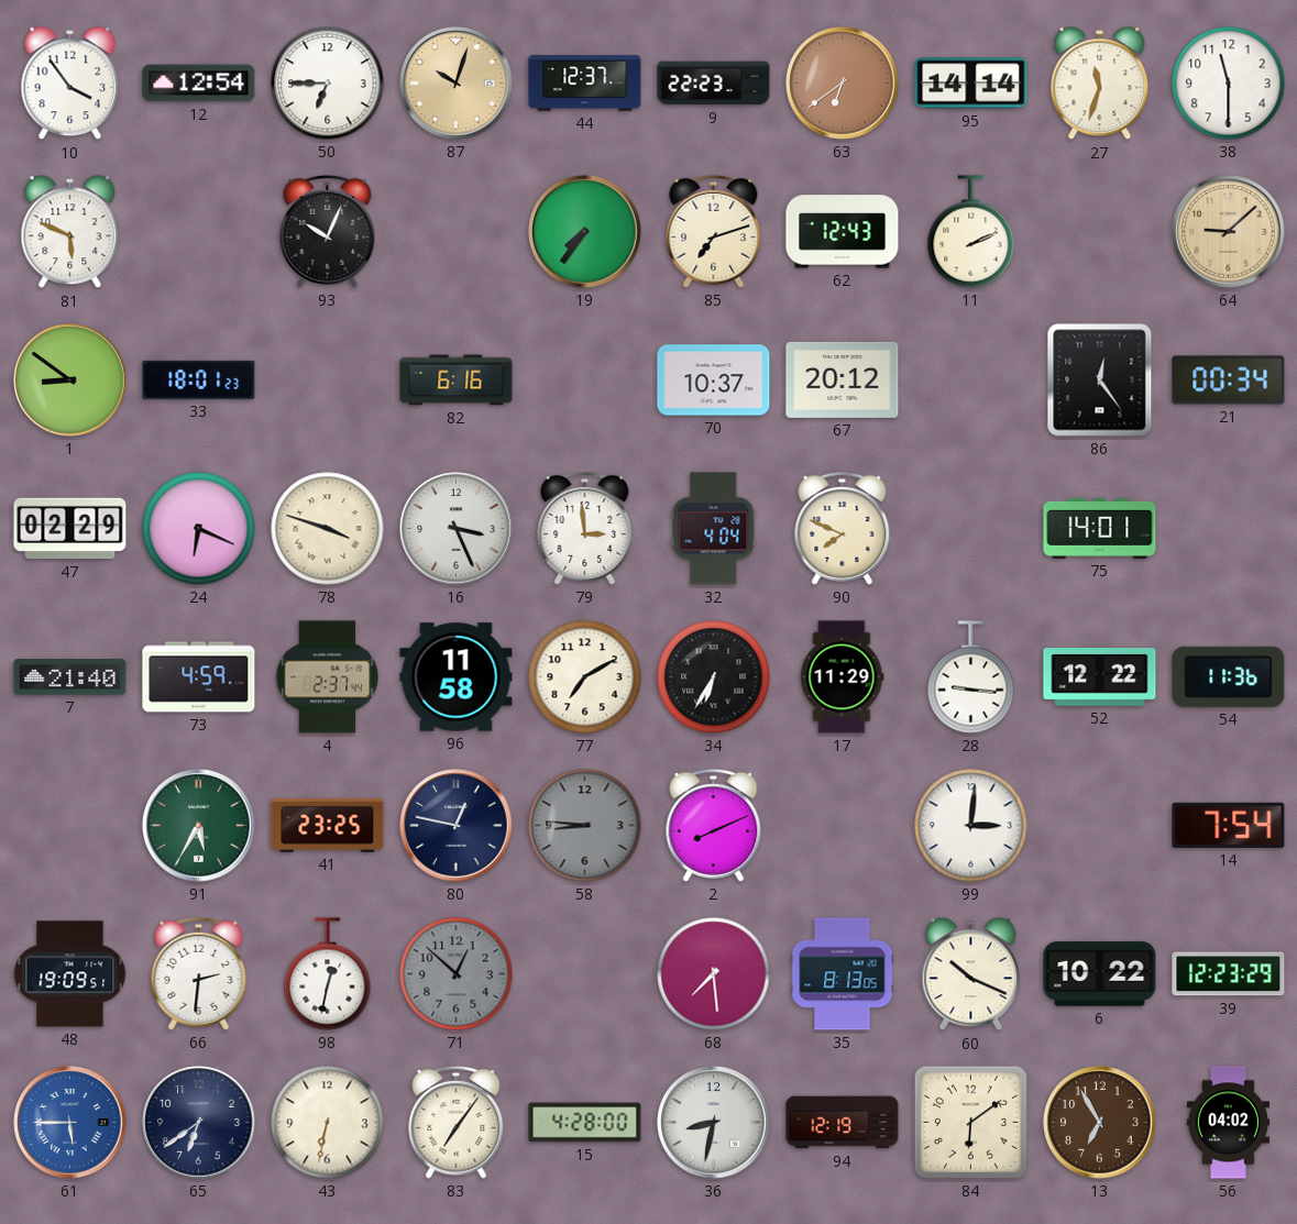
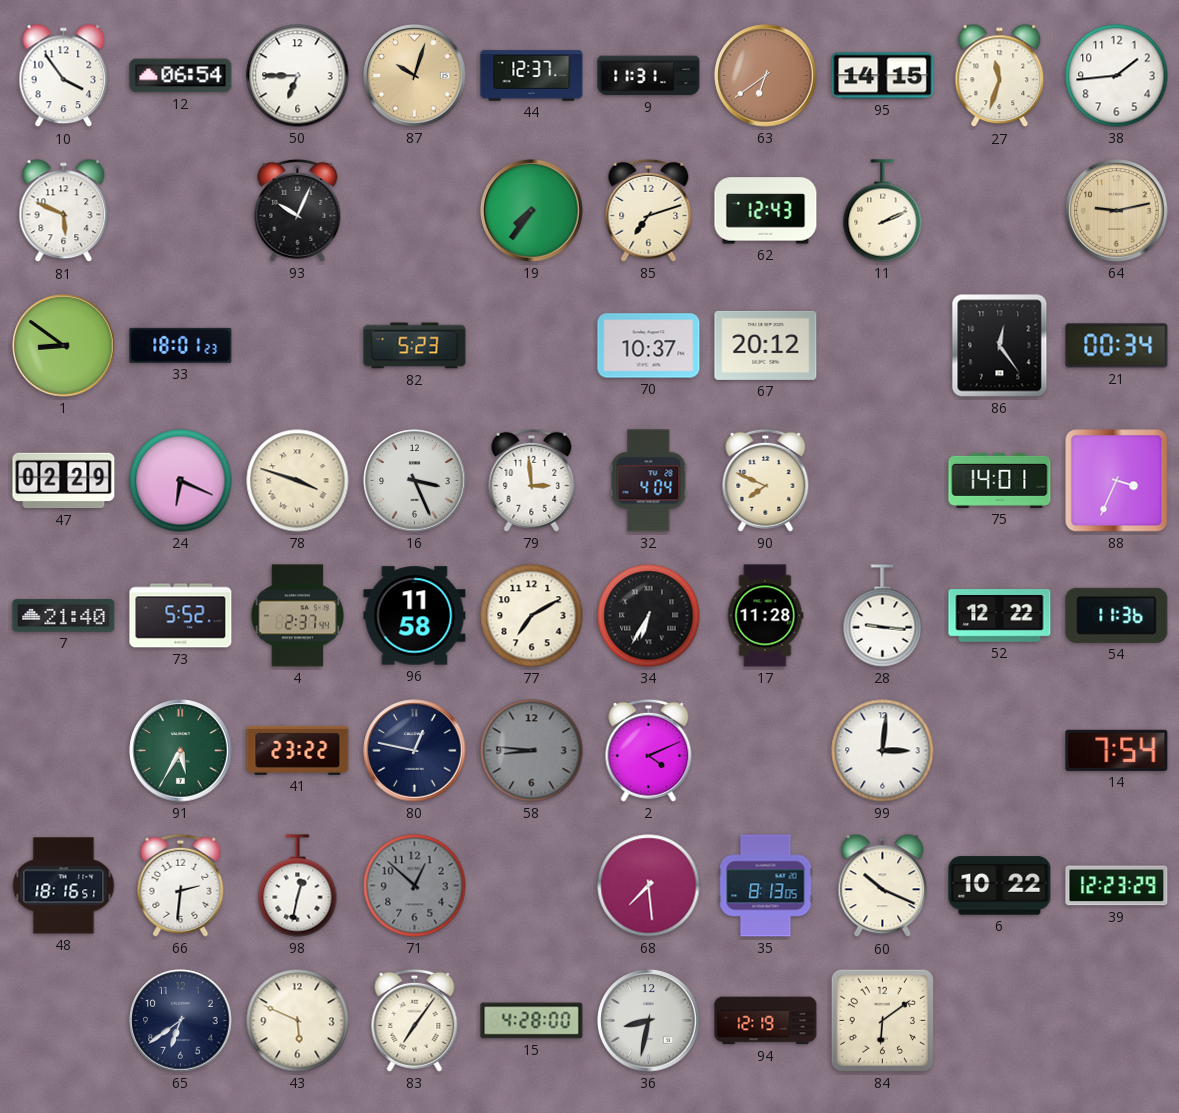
12: 12:54 -> 06:54 (181, 76)
9: 22:23 -> 11:31 (649, 76)
95: 14:14 -> 14:15 (883, 76)
38: 11:30 -> 1:44 (1117, 76)
64: 9:08 -> 9:13 (1117, 211)
82: 6:16 -> 5:23 (415, 346)
88: none -> 3:34 (1117, 481)
73: 4:59 -> 5:52 (181, 616)
17: 11:29 -> 11:28 (765, 616)
41: 23:25 -> 23:22 (298, 750)
2: 8:11 -> 4:11 (649, 750)
48: 19:09 -> 18:16 (64, 886)
61: 5:45 -> none (70, 1123)
43: 6:32 -> 5:49 (298, 1021)
13: 6:55 -> none (1100, 1123)
56: 04:02 -> none (1228, 1123)
